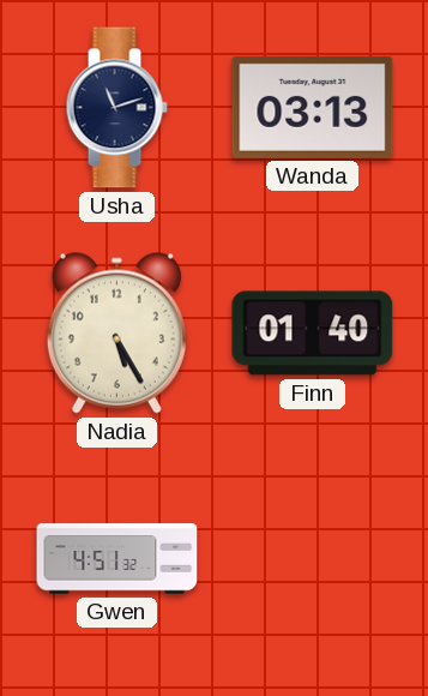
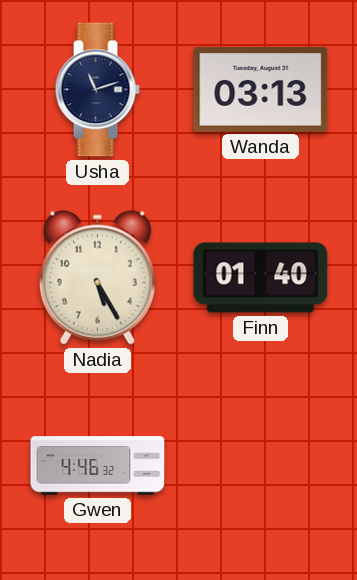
Gwen: 4:51 -> 4:46 (98, 466)
